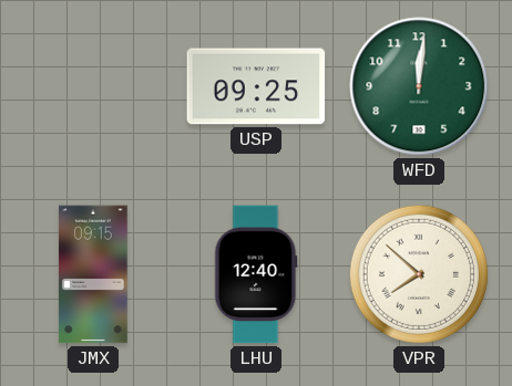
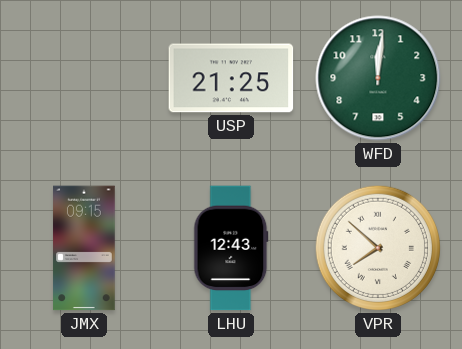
USP: 09:25 -> 21:25 (231, 78)
LHU: 12:40 -> 12:43 (231, 248)
